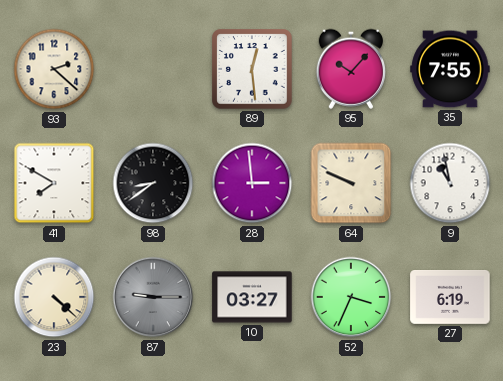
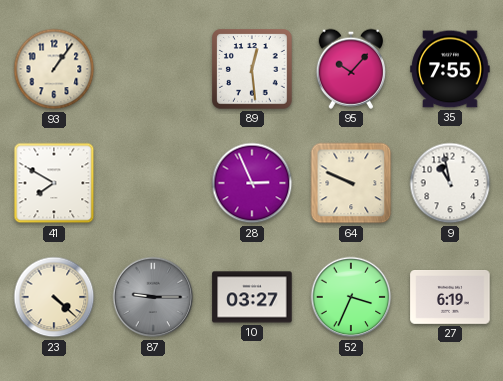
93: 2:22 -> 1:06 (54, 69)
98: 8:39 -> none (153, 183)
28: 2:59 -> 2:56 (252, 183)
